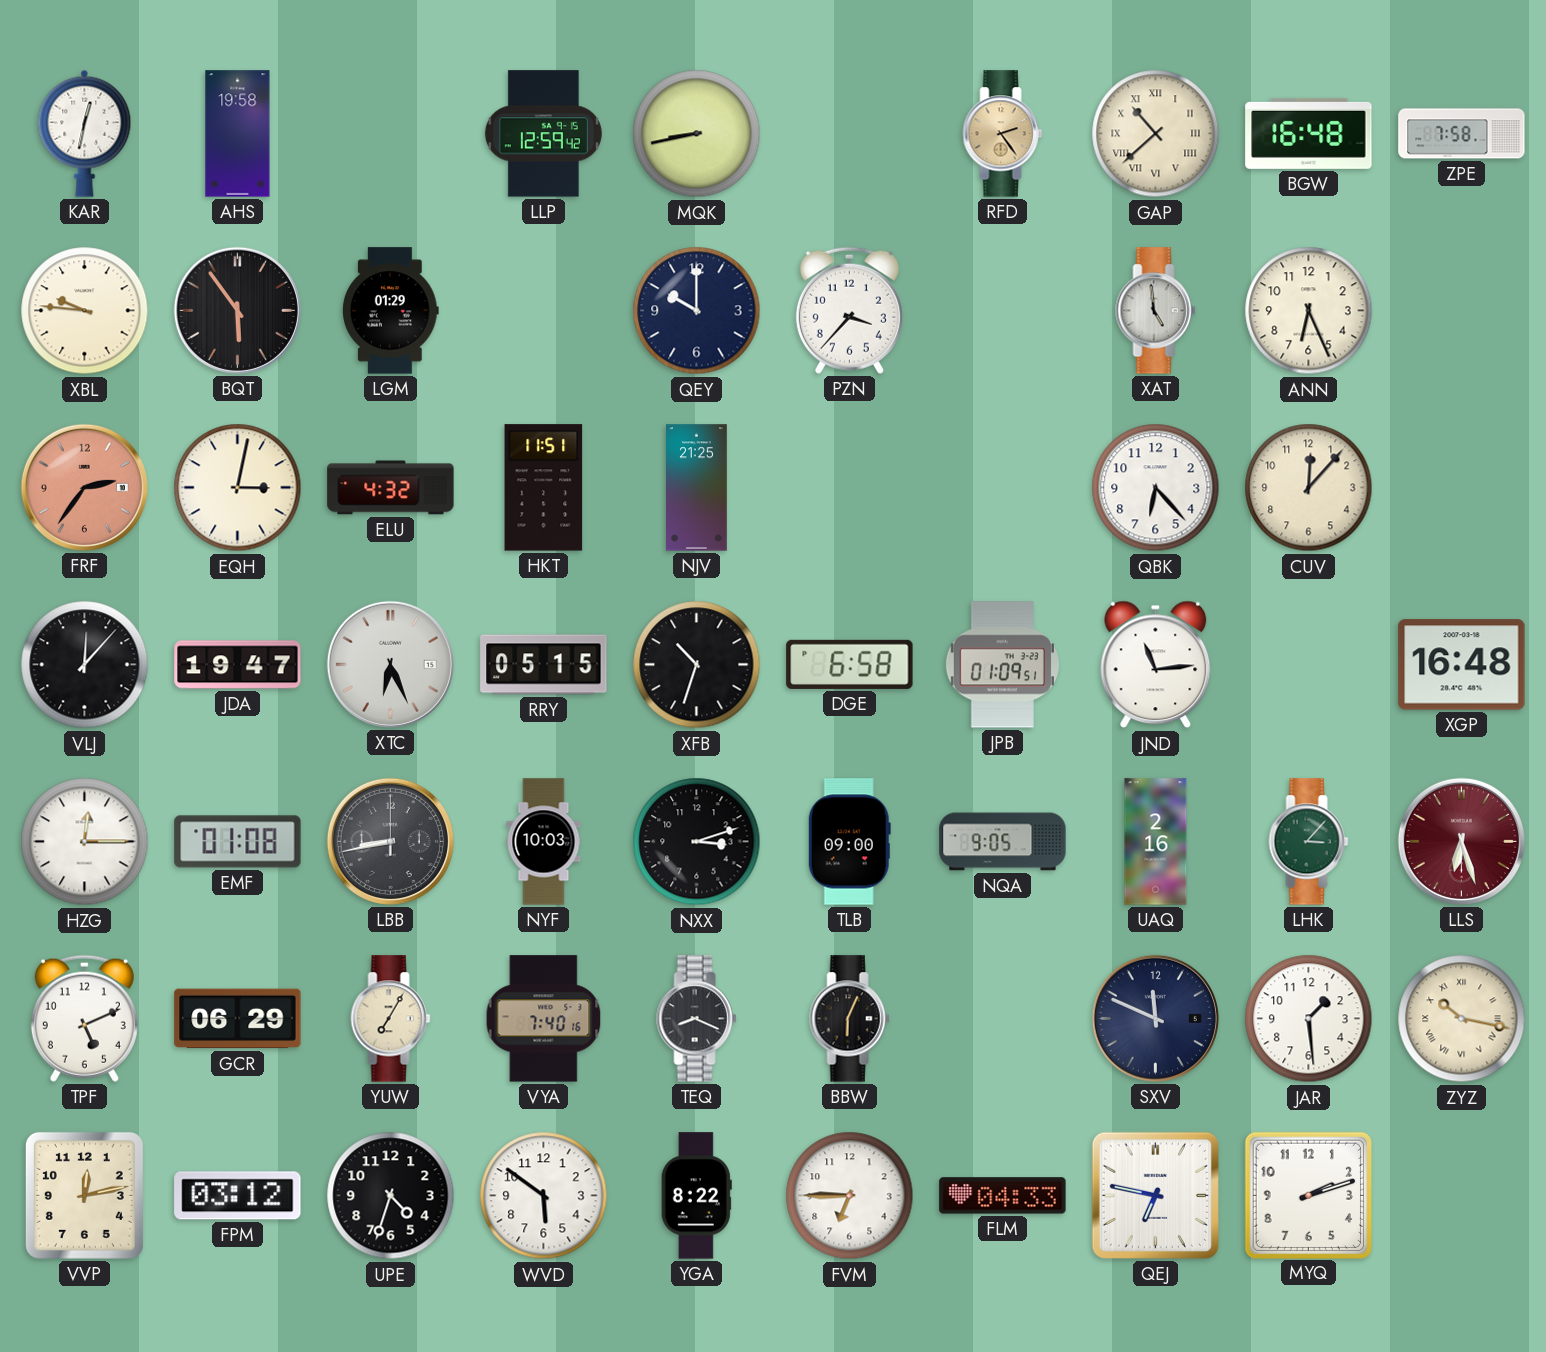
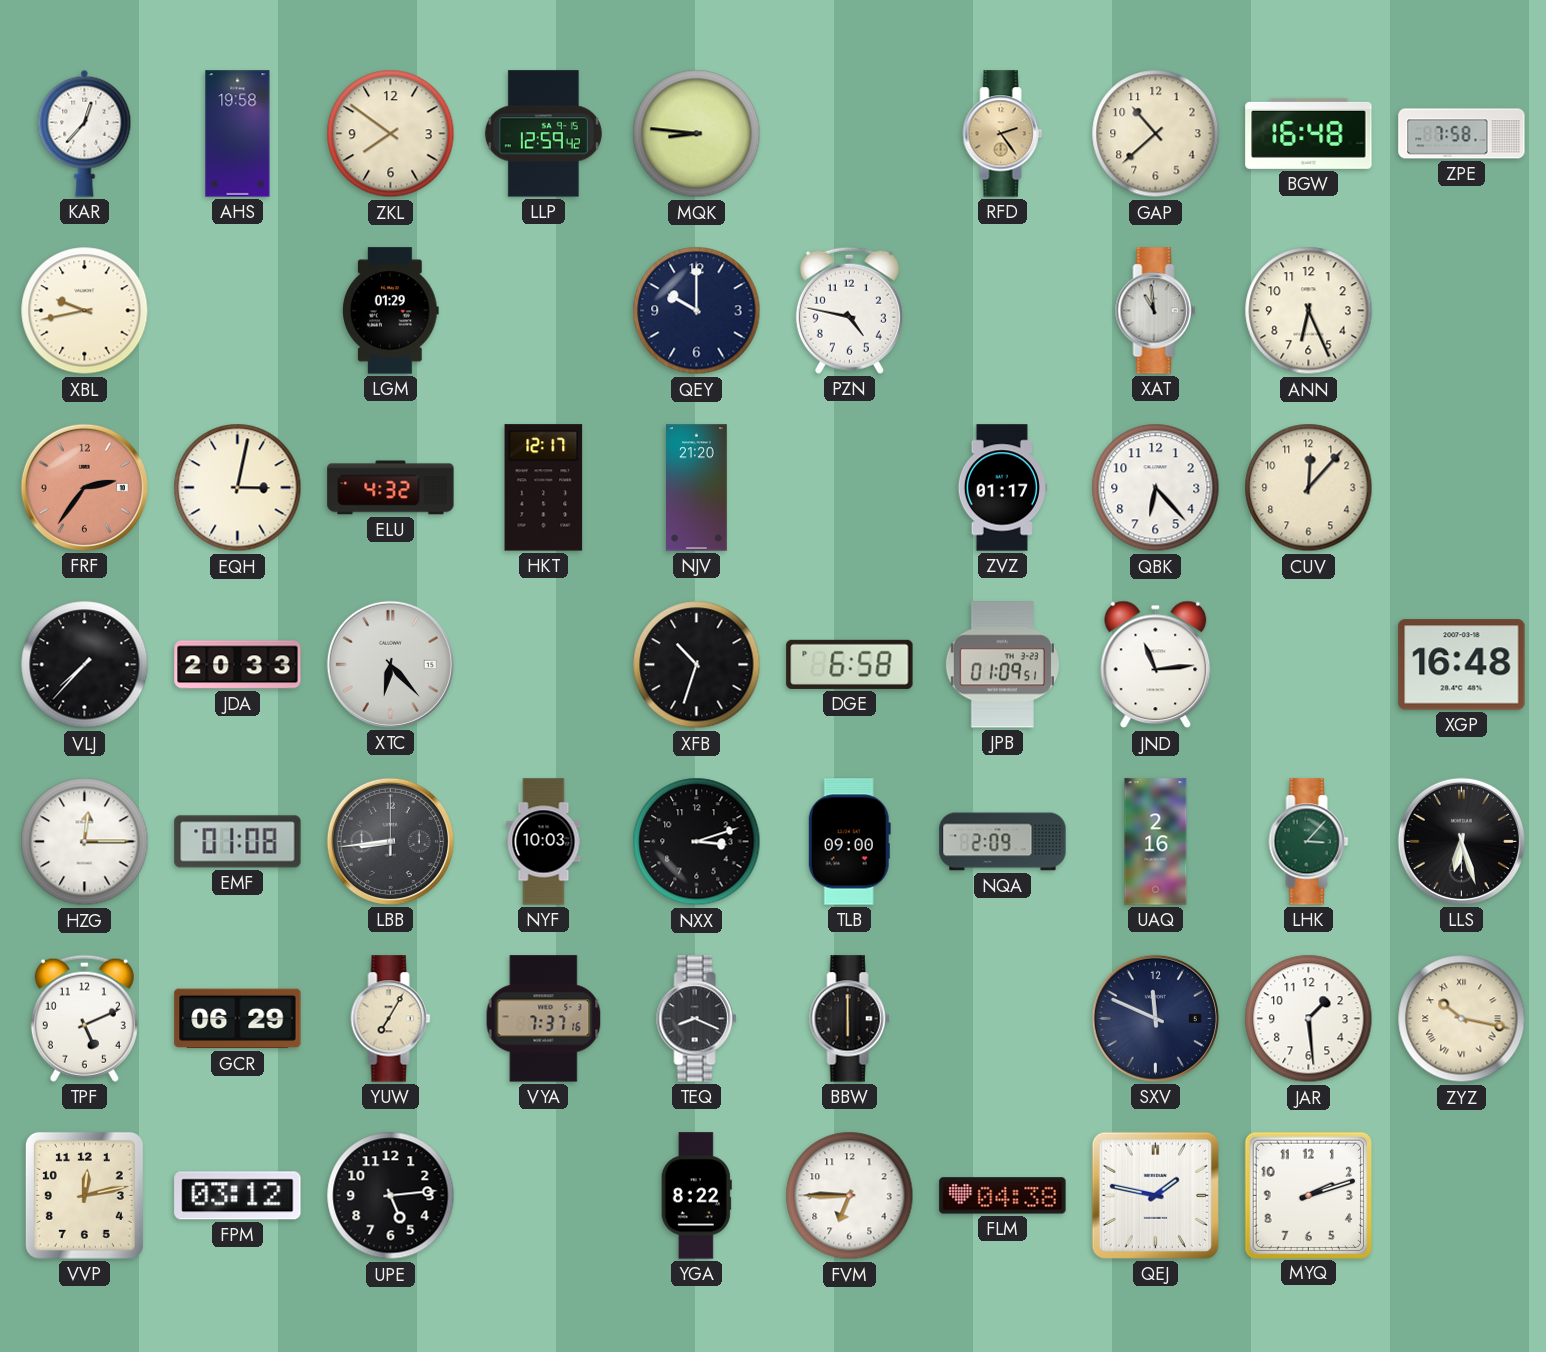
KAR: 12:32 -> 12:37 (85, 133)
ZKL: none -> 7:51 (391, 134)
MQK: 8:43 -> 8:46 (697, 134)
GAP numerals: Roman -> Arabic (1156, 134)
XBL: 9:46 -> 9:43 (85, 311)
BQT: 5:54 -> none (237, 310)
PZN: 3:37 -> 4:47 (849, 310)
XAT: 4:59 -> 10:59 (1156, 311)
HKT: 11:51 -> 12:17 (544, 488)
NJV: 21:25 -> 21:20 (697, 488)
ZVZ: none -> 01:17 (1002, 488)
VLJ: 12:07 -> 7:37 (85, 665)
JDA: 19:47 -> 20:33 (238, 665)
XTC: 6:26 -> 6:23 (390, 664)
RRY: 05:15 -> none (544, 665)
LBB: 8:43 -> 8:44 (390, 841)
NQA: 9:05 -> 2:09 (1003, 842)
LLS dial: burgundy -> black (1461, 841)
VYA: 7:40 -> 7:37 (544, 1019)
BBW: 6:04 -> 6:00 (850, 1019)
UPE: 4:33 -> 5:14 (391, 1196)
WVD: 5:51 -> none (544, 1196)
FLM: 04:33 -> 04:38 (1003, 1196)
QEJ: 6:47 -> 1:47 (1155, 1195)
